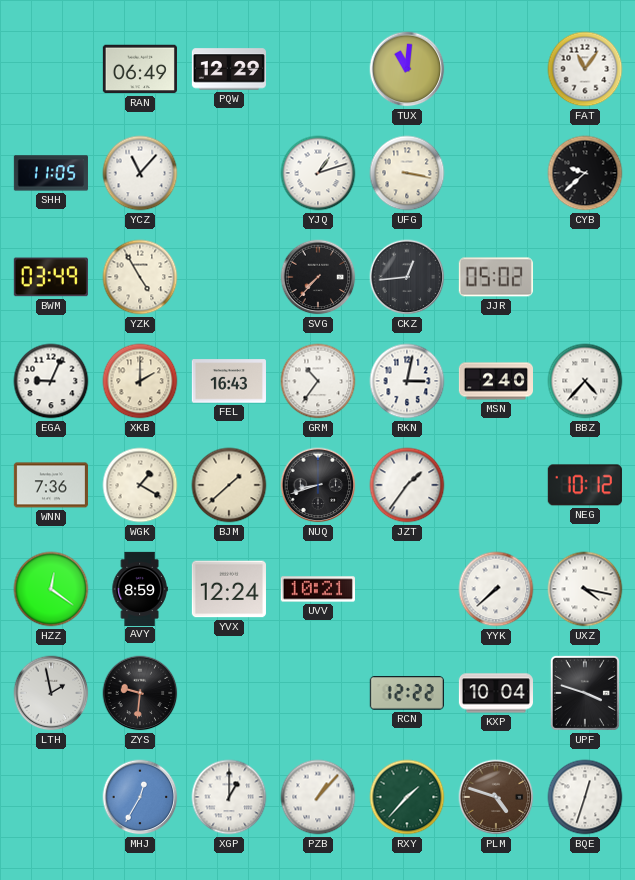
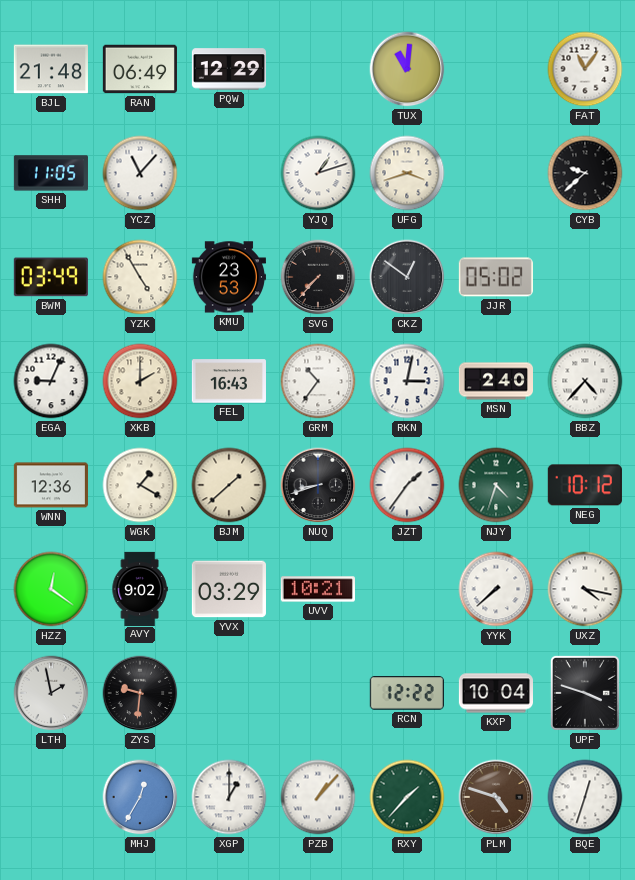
BJL: none -> 21:48 (51, 69)
UFG: 3:17 -> 3:42 (407, 173)
KMU: none -> 23:53 (229, 277)
CKZ: 12:44 -> 12:51 (407, 277)
WNN: 7:36 -> 12:36 (51, 485)
NJY: none -> 4:33 (496, 485)
AVY: 8:59 -> 9:02 (140, 588)
YVX: 12:24 -> 03:29 (229, 589)
